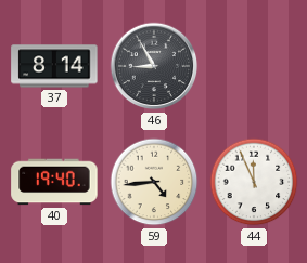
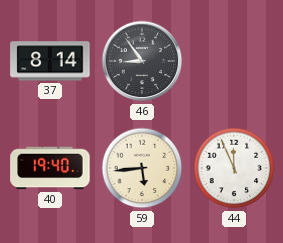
46: 8:55 -> 8:54 (142, 61)
59: 4:44 -> 5:44 (142, 168)
